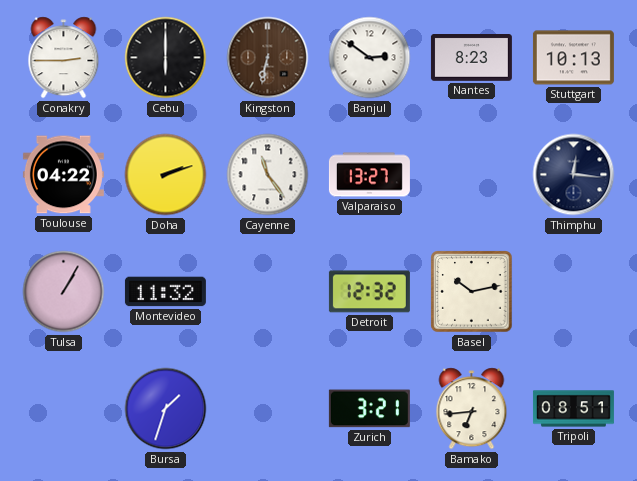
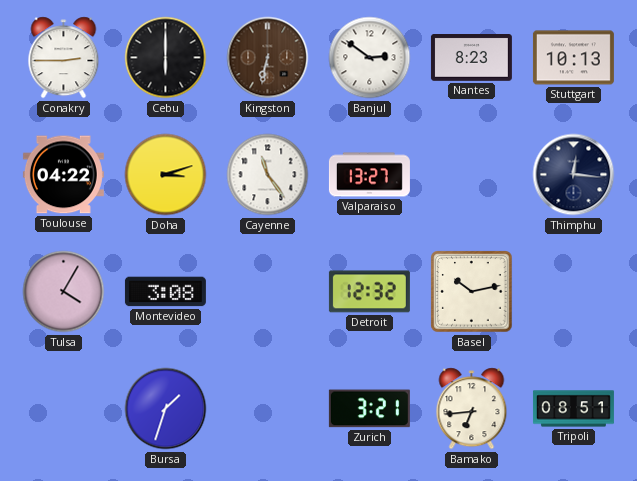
Doha: 2:12 -> 3:12 (166, 175)
Tulsa: 1:05 -> 4:05 (64, 292)
Montevideo: 11:32 -> 3:08 (165, 292)
